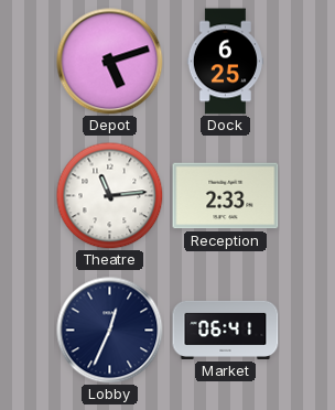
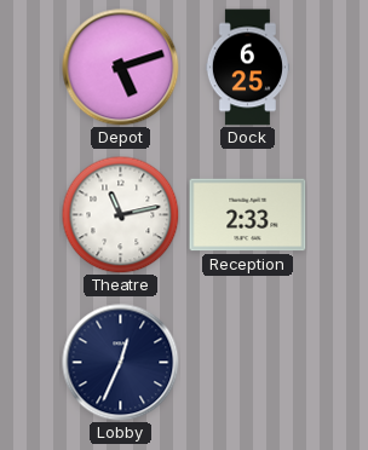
Theatre: 11:14 -> 11:13 (120, 214)
Market: 06:41 -> none (226, 330)
